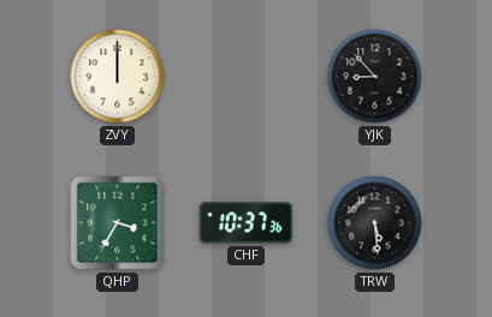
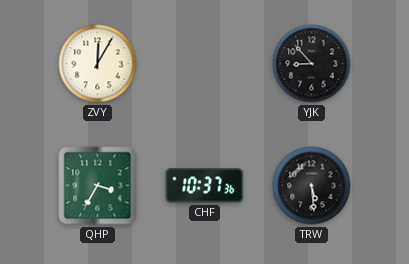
ZVY: 12:00 -> 12:05 (98, 64)
